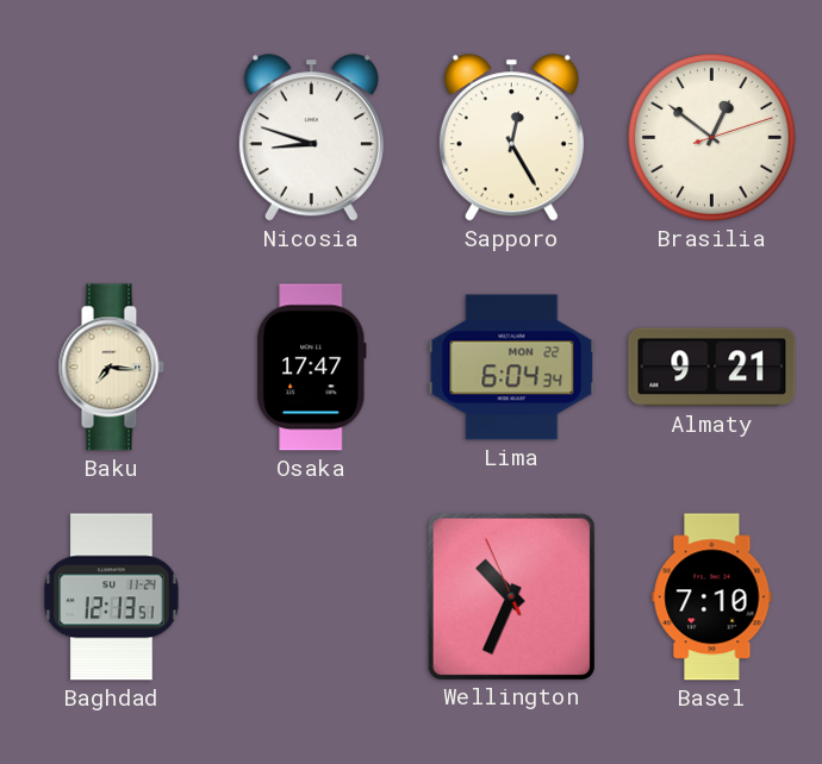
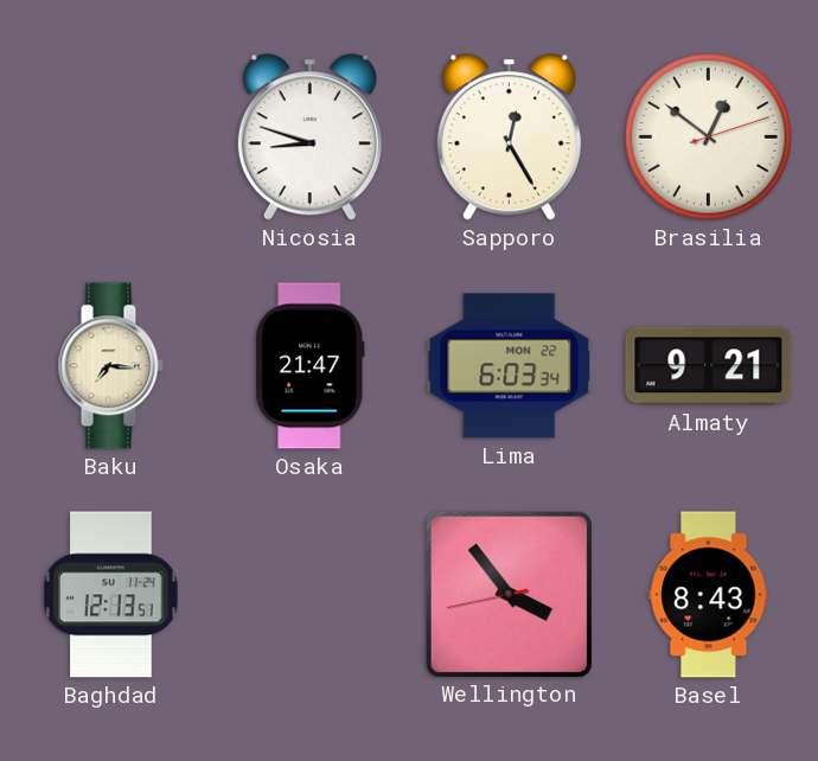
Osaka: 17:47 -> 21:47 (311, 366)
Lima: 6:04 -> 6:03 (510, 366)
Wellington: 10:33 -> 3:53 (509, 594)
Basel: 7:10 -> 8:43 (709, 595)
